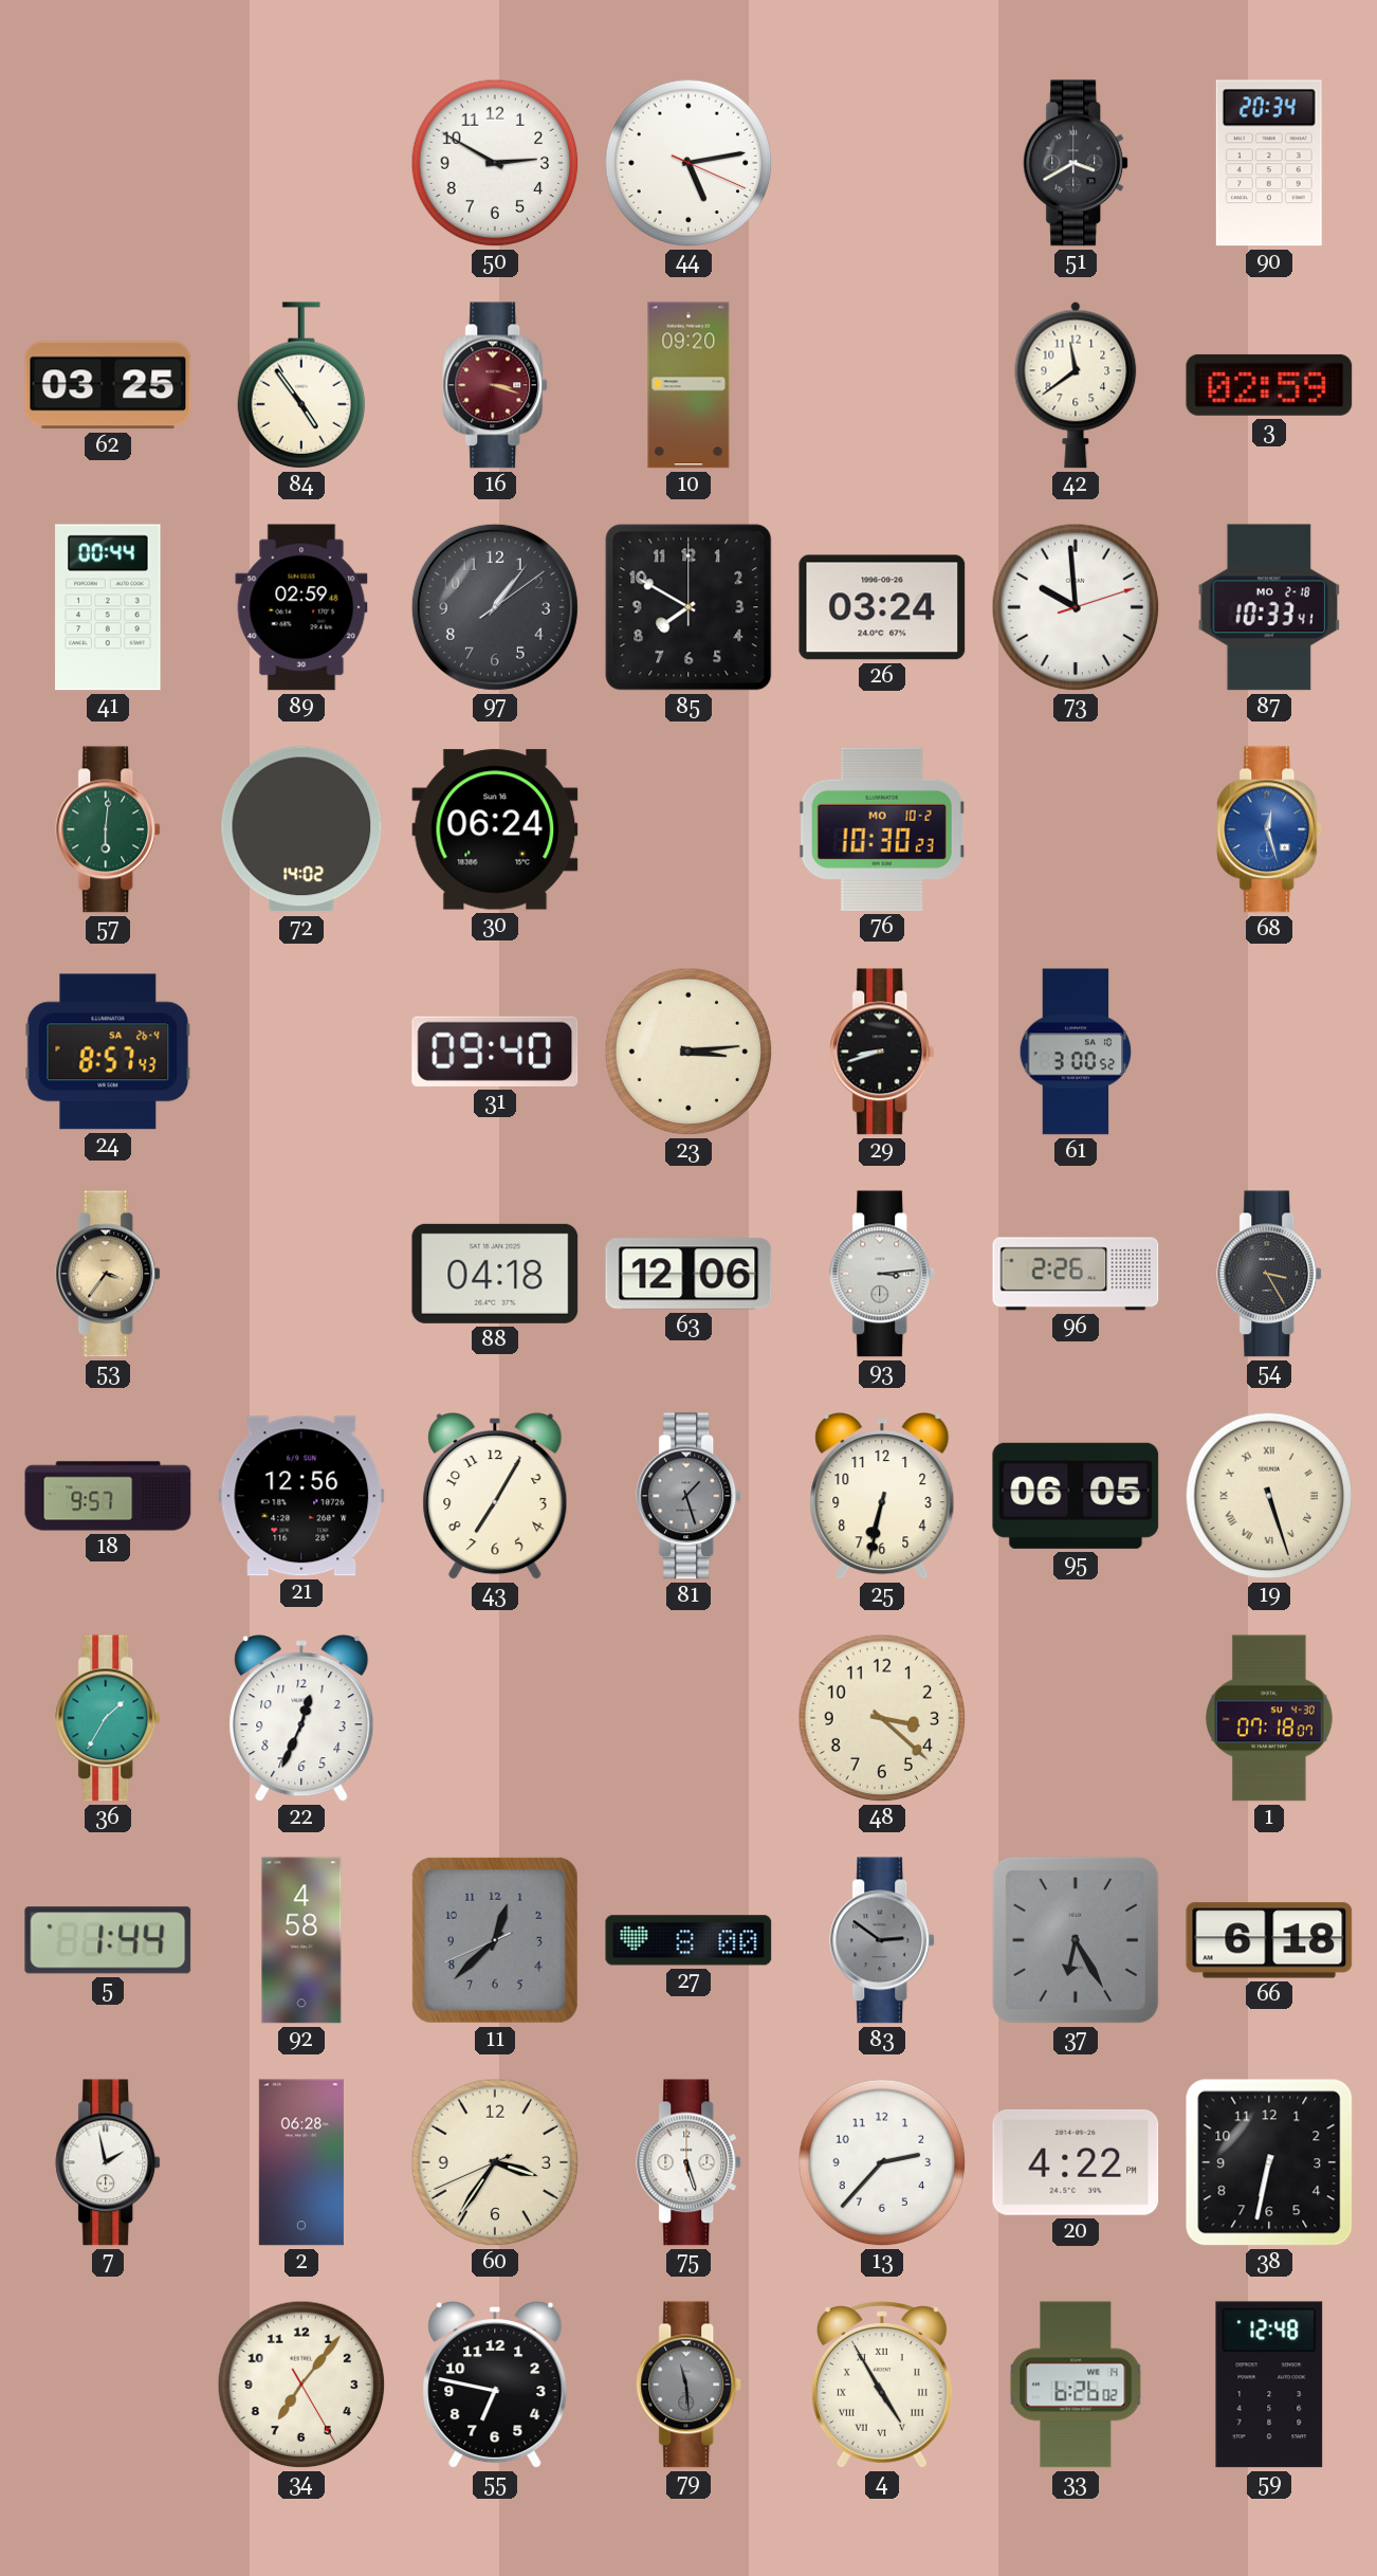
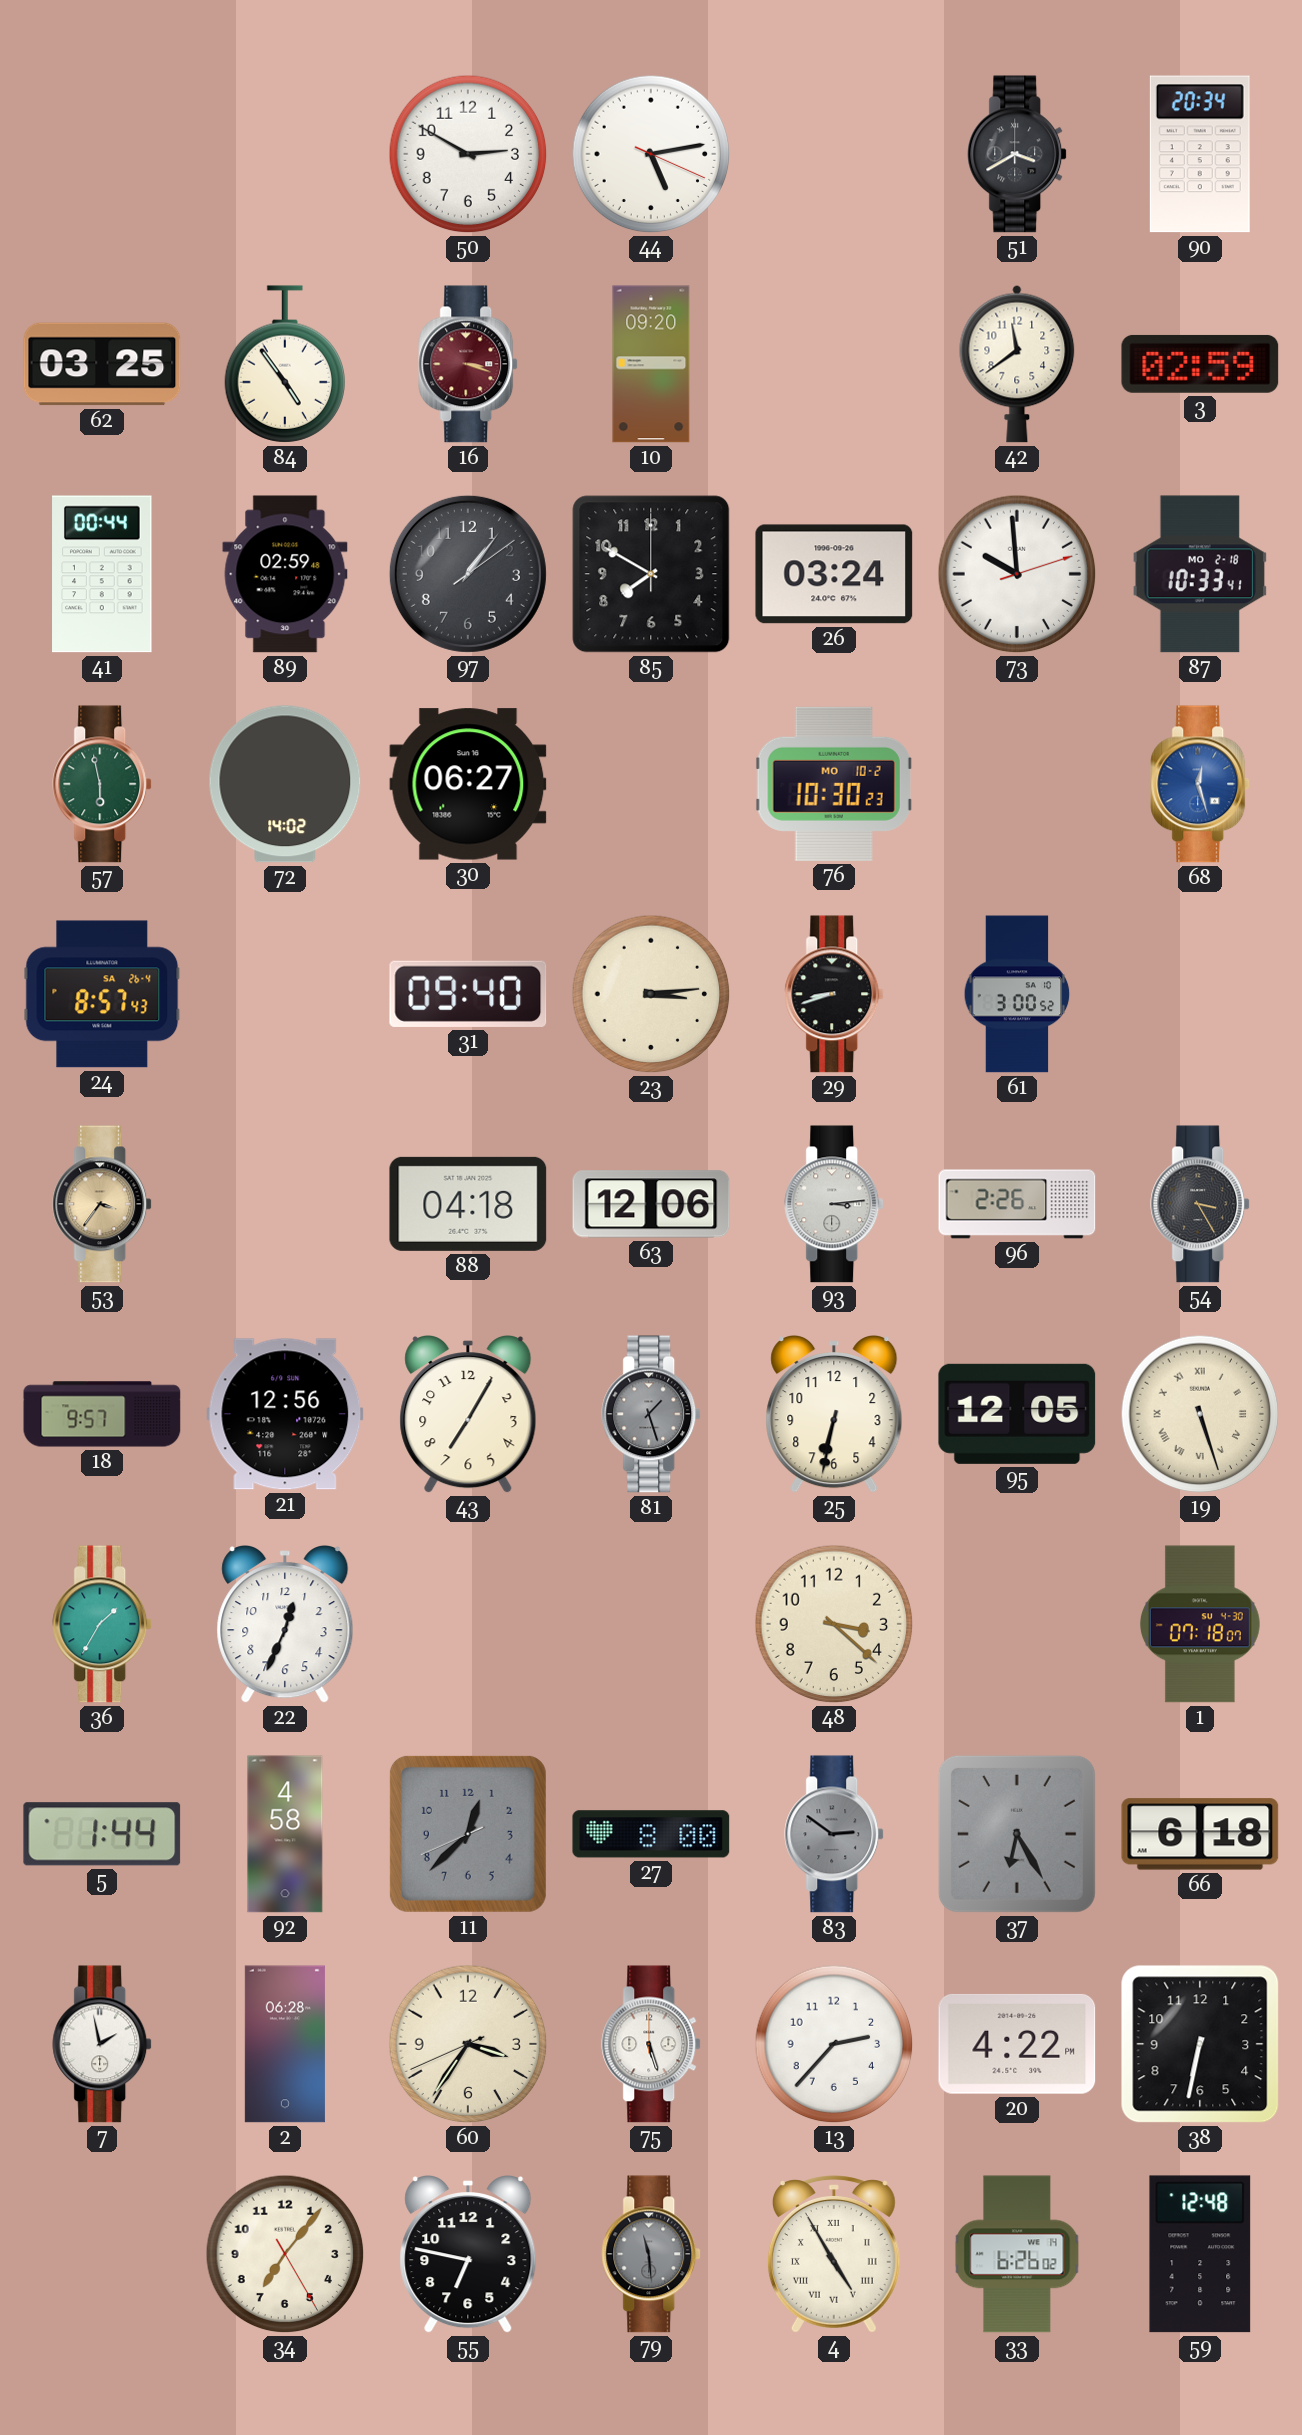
57: 6:01 -> 5:58 (103, 784)
30: 06:24 -> 06:27 (468, 784)
95: 06:05 -> 12:05 (1017, 1414)
